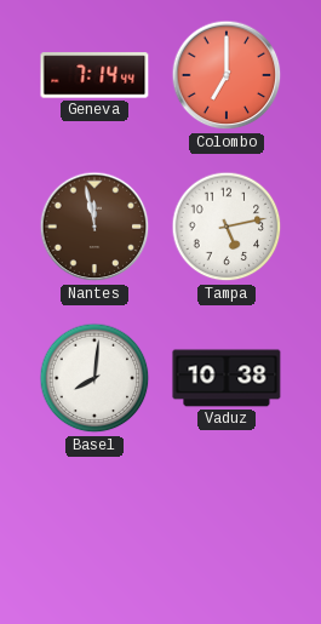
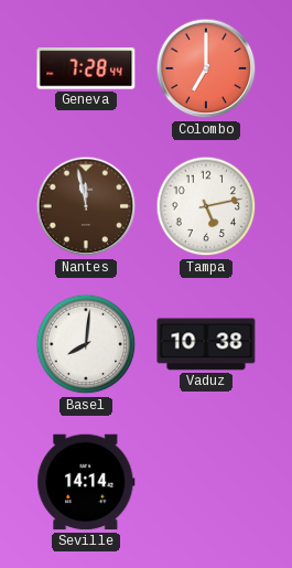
Geneva: 7:14 -> 7:28 (86, 68)
Seville: none -> 14:14 (86, 482)
